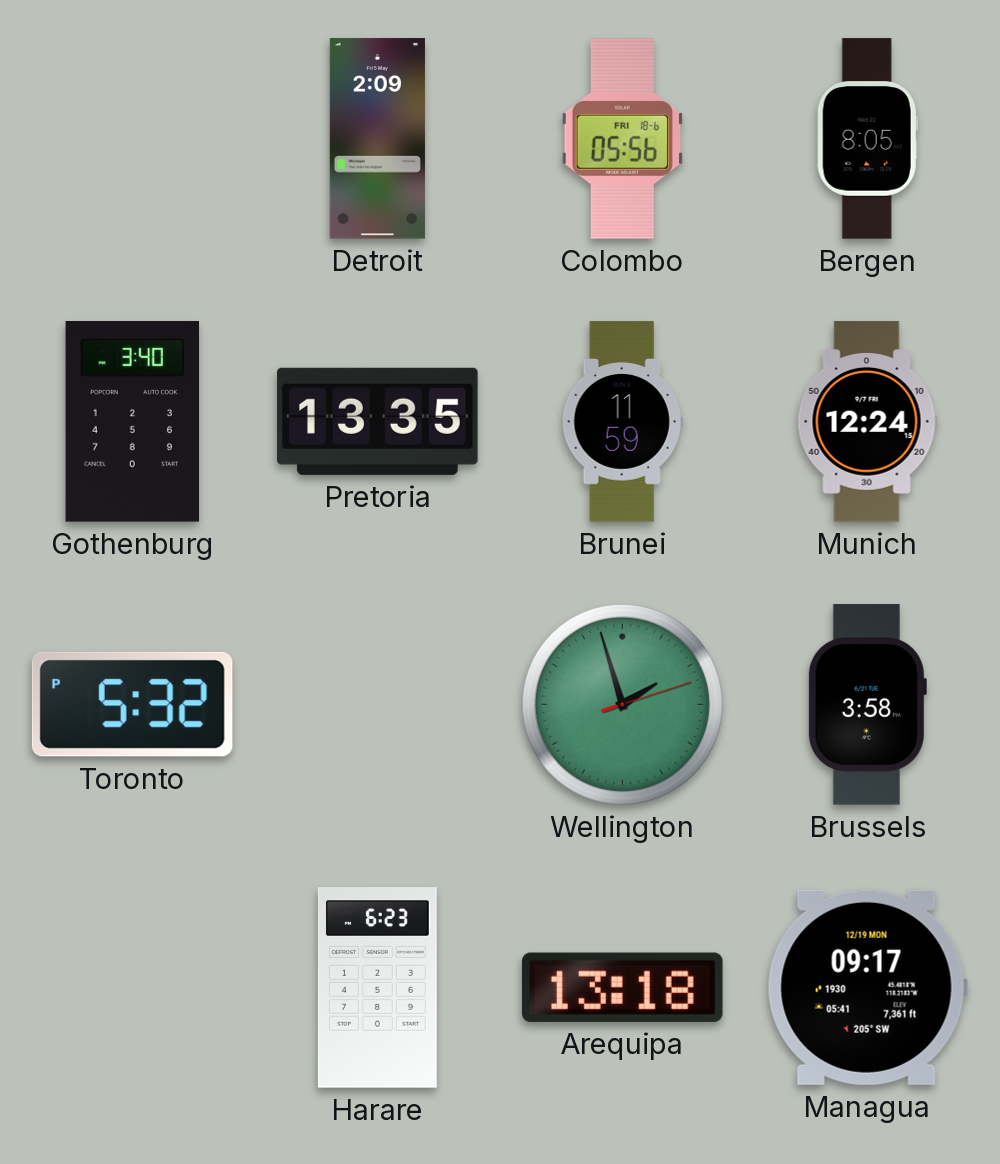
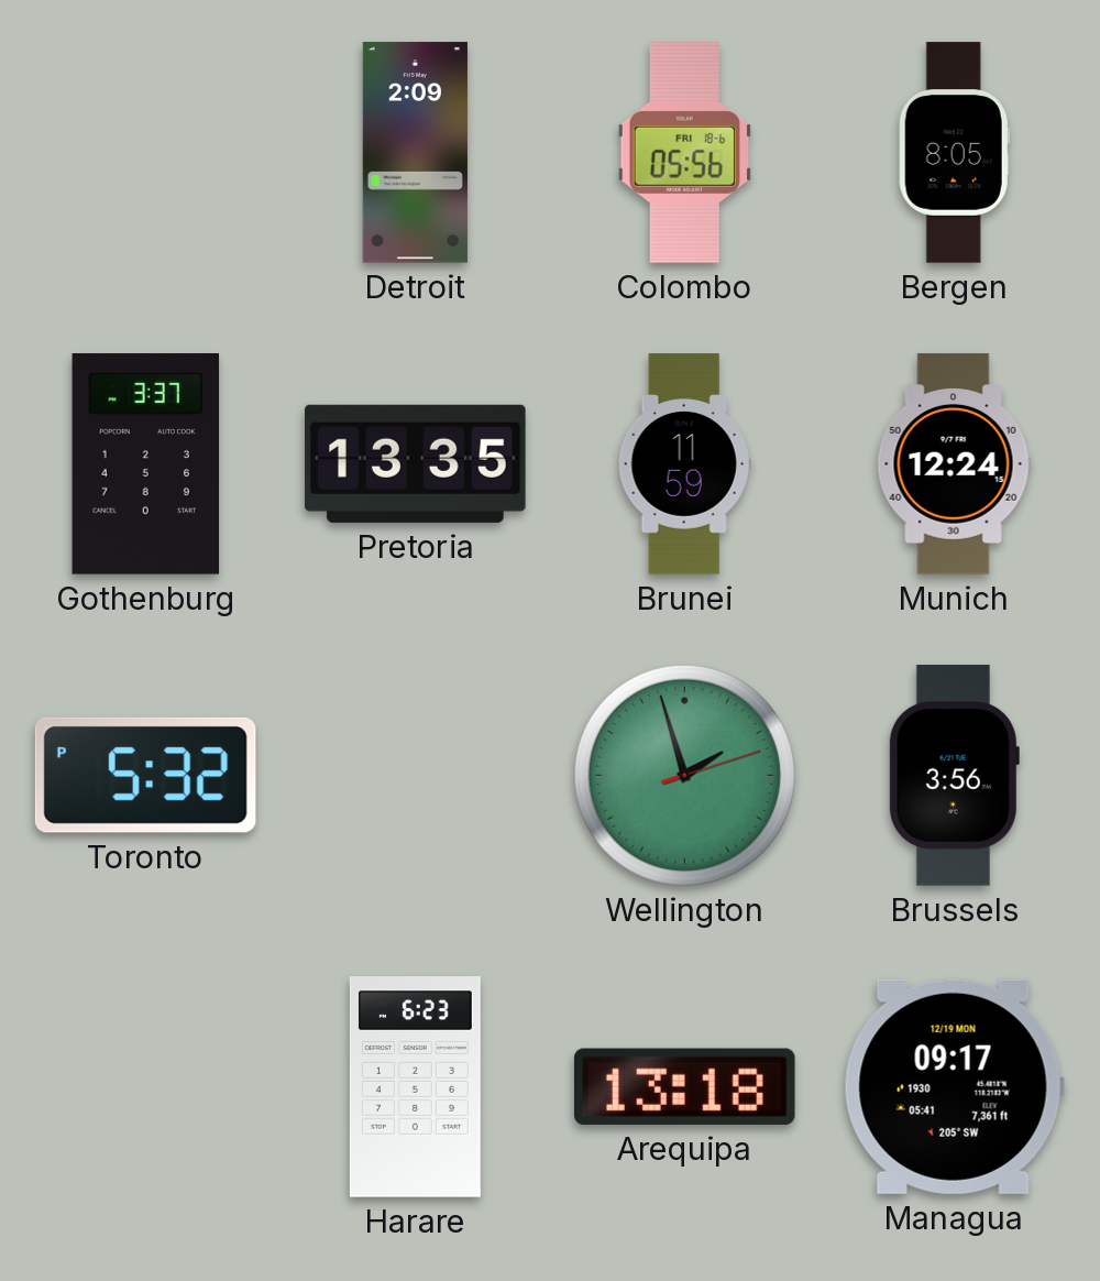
Gothenburg: 3:40 -> 3:37 (146, 464)
Brussels: 3:58 -> 3:56 (954, 776)
